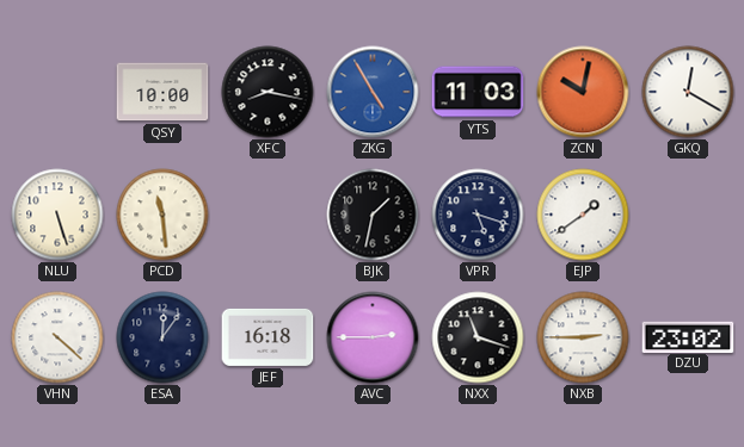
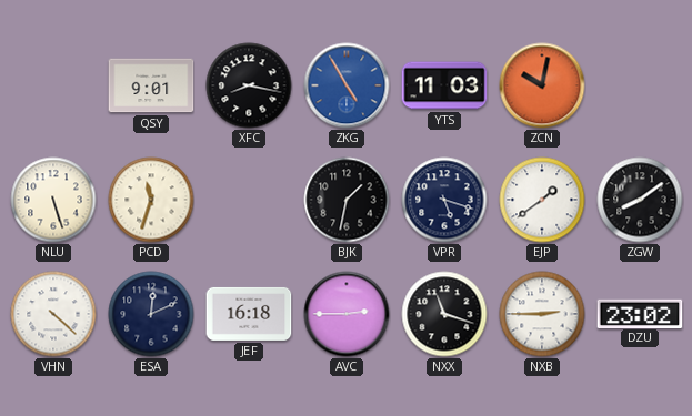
QSY: 10:00 -> 9:01 (151, 85)
GKQ: 12:20 -> none (688, 92)
PCD: 11:29 -> 11:33 (151, 200)
ZGW: none -> 8:09 (640, 200)
ESA: 12:06 -> 12:11 (151, 314)
